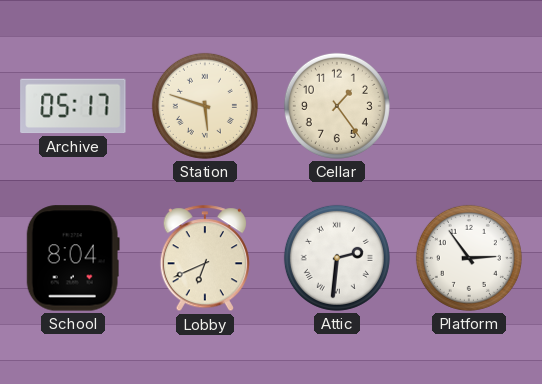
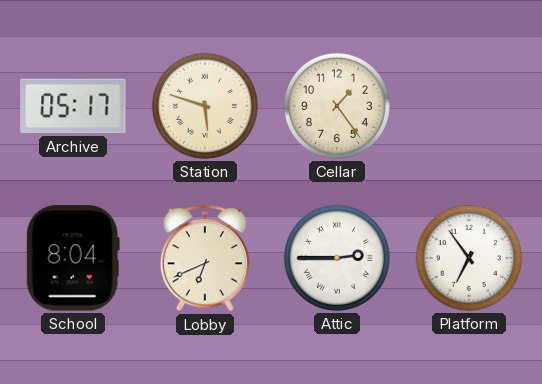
Attic: 2:31 -> 2:45 (337, 258)
Platform: 2:54 -> 6:54 (469, 258)
